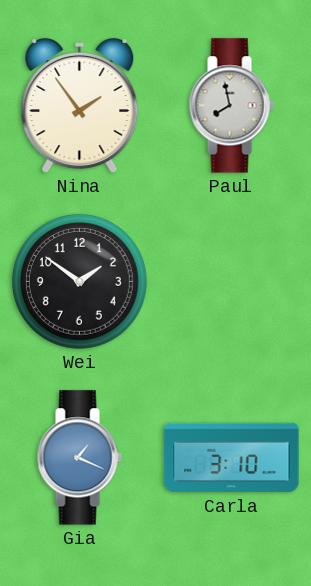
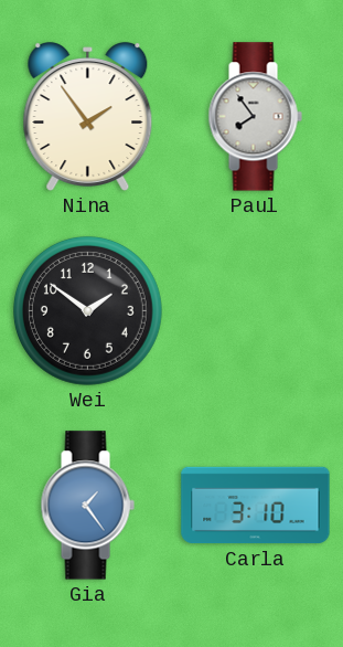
Paul: 7:58 -> 7:54 (255, 117)
Gia: 1:19 -> 1:24 (87, 506)
